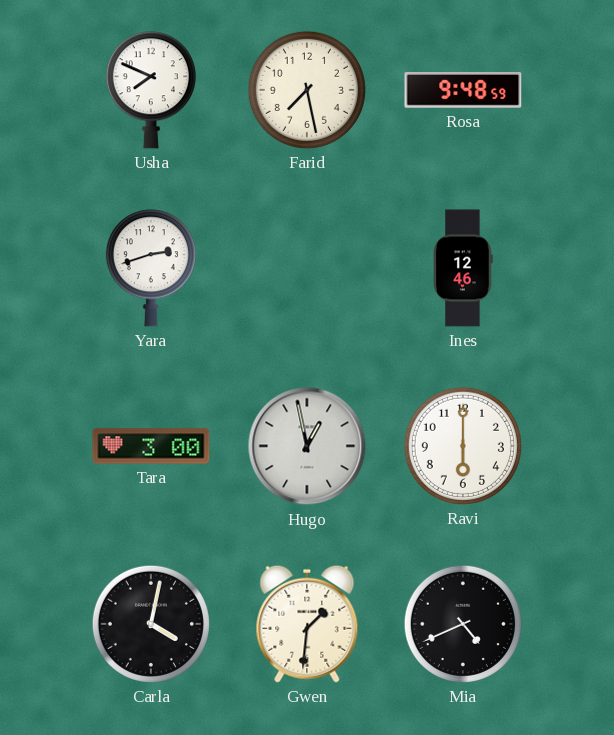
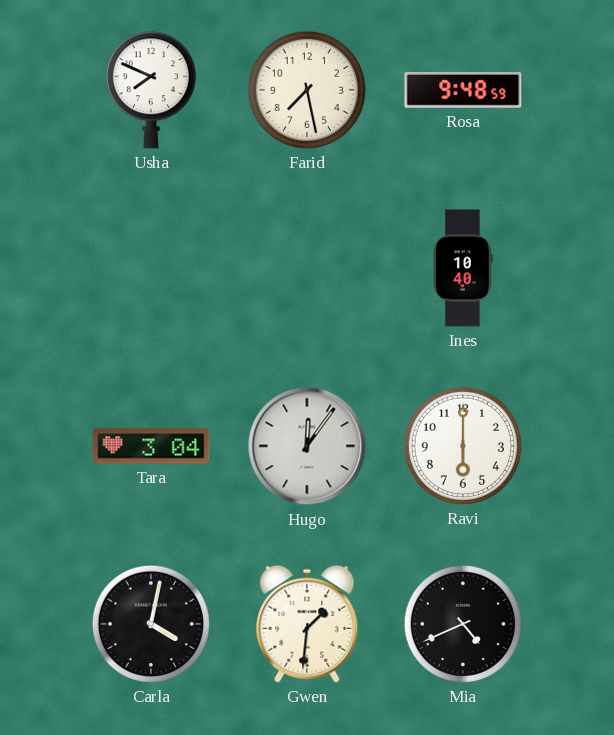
Yara: 2:42 -> none (151, 268)
Ines: 12:46 -> 10:40 (463, 268)
Tara: 3:00 -> 3:04 (151, 446)
Hugo: 12:58 -> 12:06 (307, 446)
